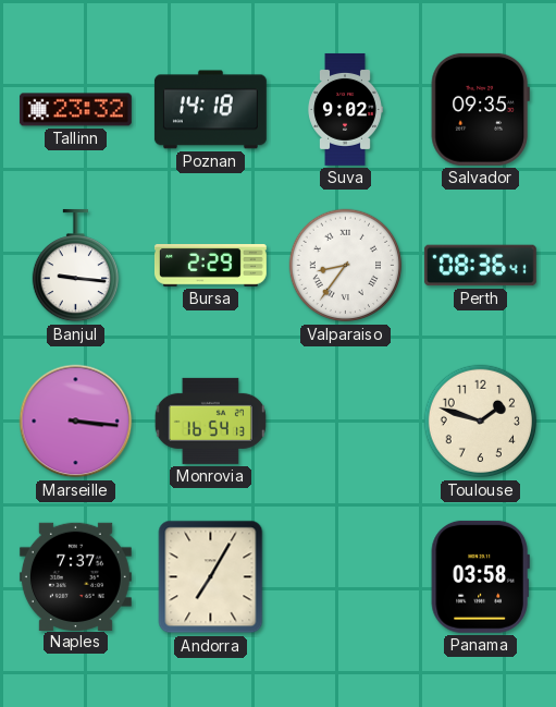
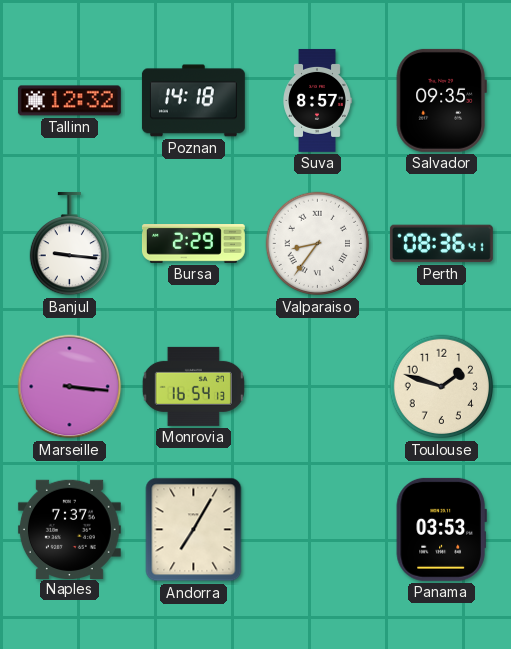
Tallinn: 23:32 -> 12:32 (69, 101)
Suva: 9:02 -> 8:57 (317, 100)
Panama: 03:58 -> 03:53 (441, 529)
